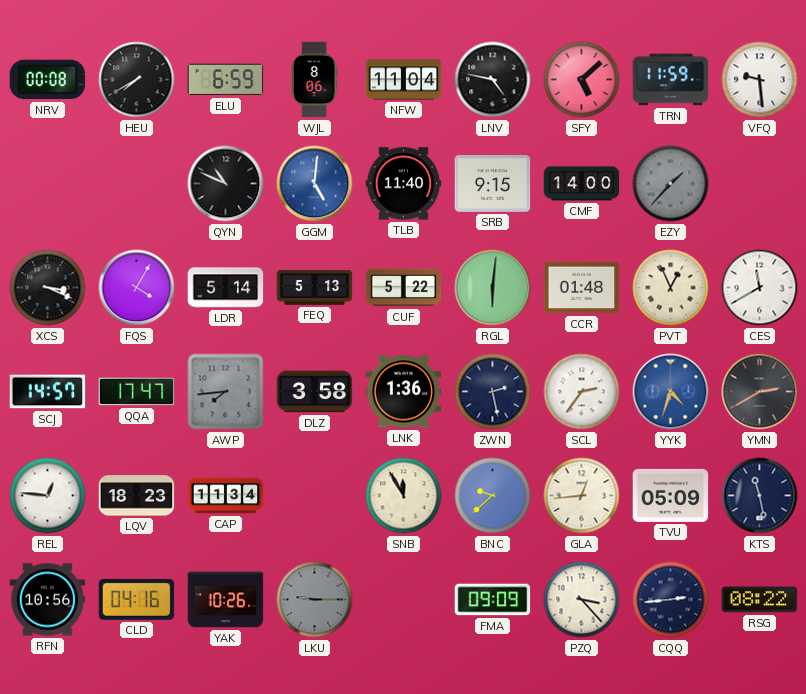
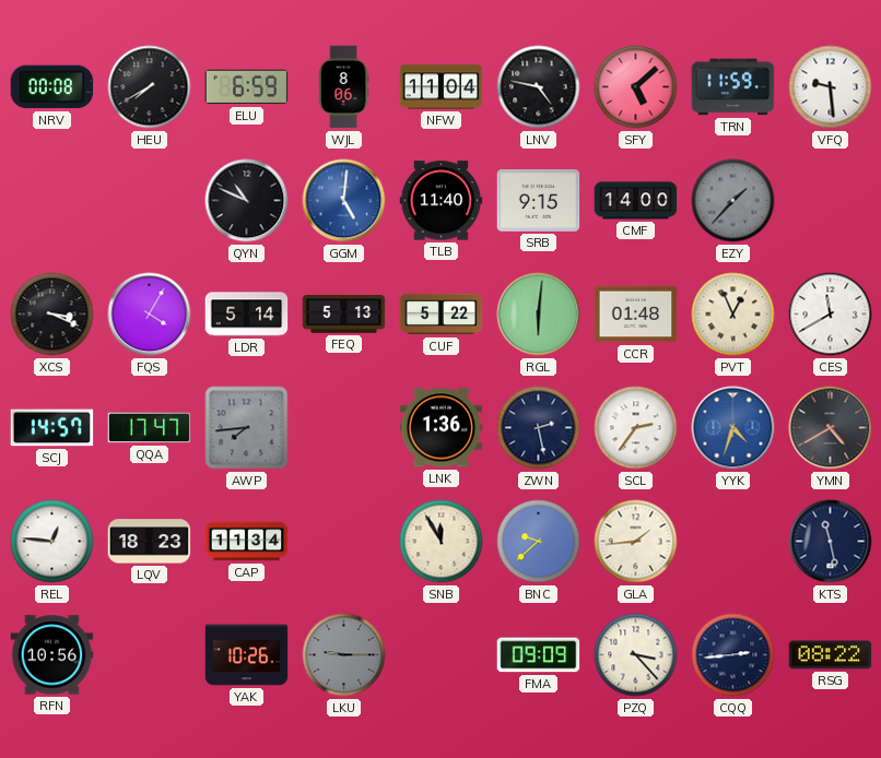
DLZ: 3:58 -> none (315, 392)
YMN: 2:40 -> 4:40 (831, 428)
GLA: 12:44 -> 1:44 (636, 542)
TVU: 05:09 -> none (671, 495)
CLD: 04:16 -> none (137, 599)
